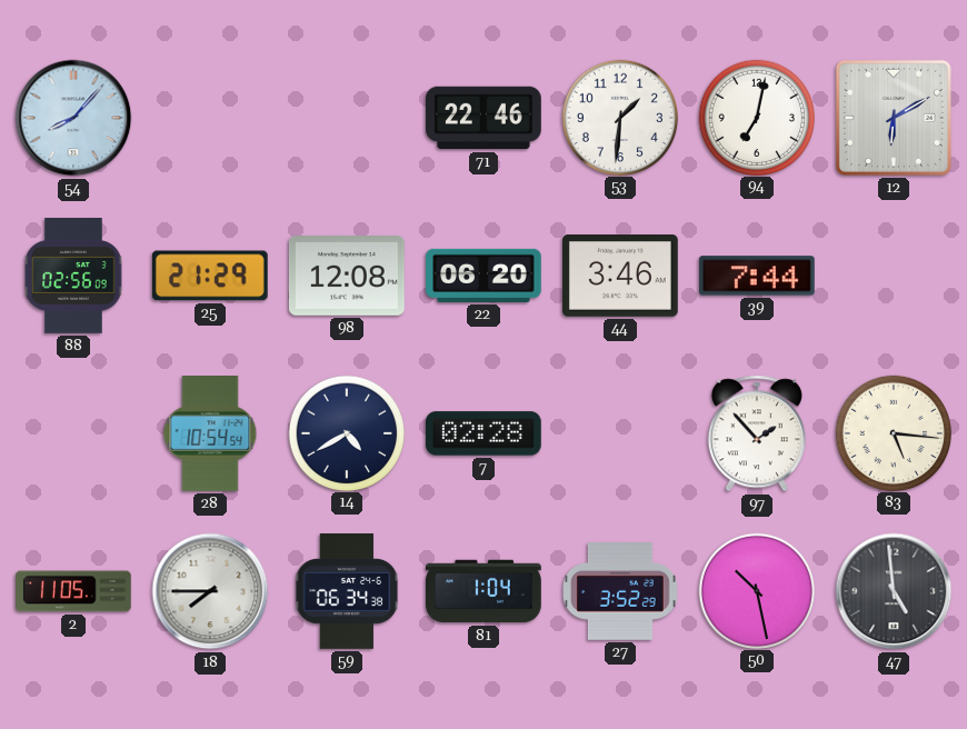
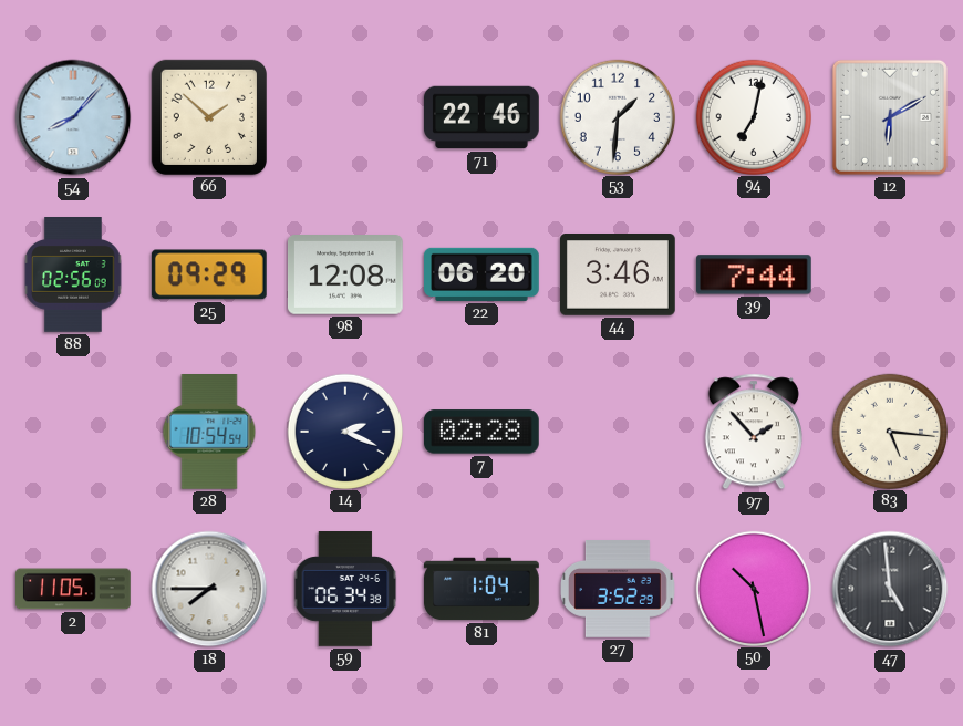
66: none -> 1:52 (209, 117)
25: 21:29 -> 09:29 (209, 274)
14: 4:40 -> 2:19 (344, 431)
